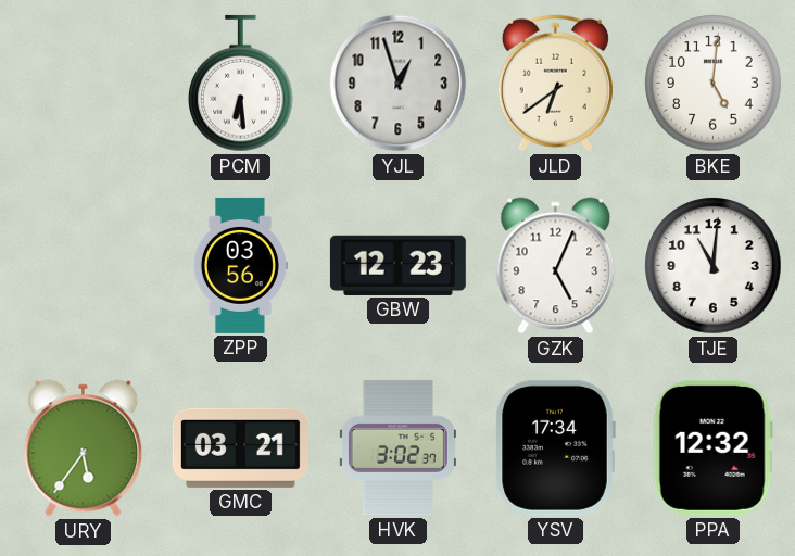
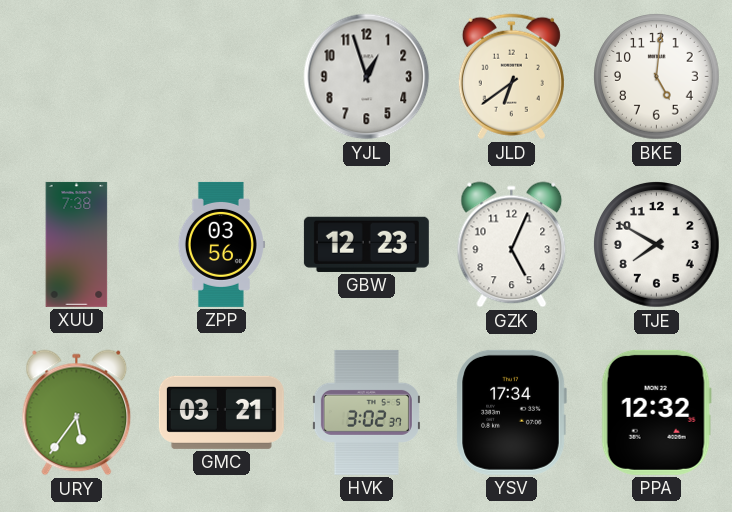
PCM: 6:29 -> none (241, 84)
XUU: none -> 7:38 (77, 244)
TJE: 11:01 -> 7:50 (657, 245)
